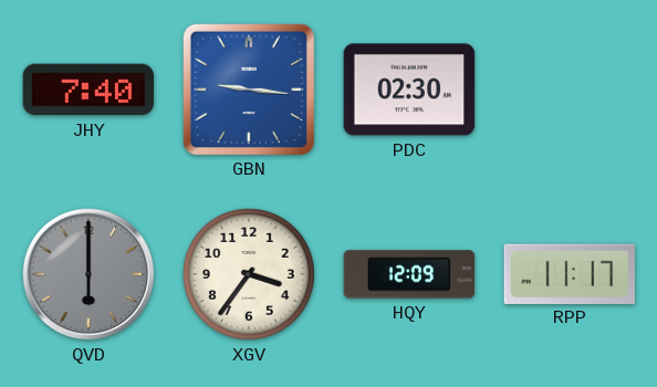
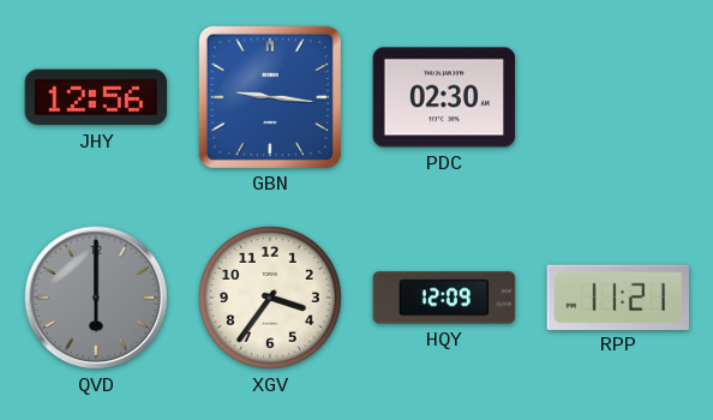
JHY: 7:40 -> 12:56 (96, 97)
RPP: 11:17 -> 11:21 (618, 296)
